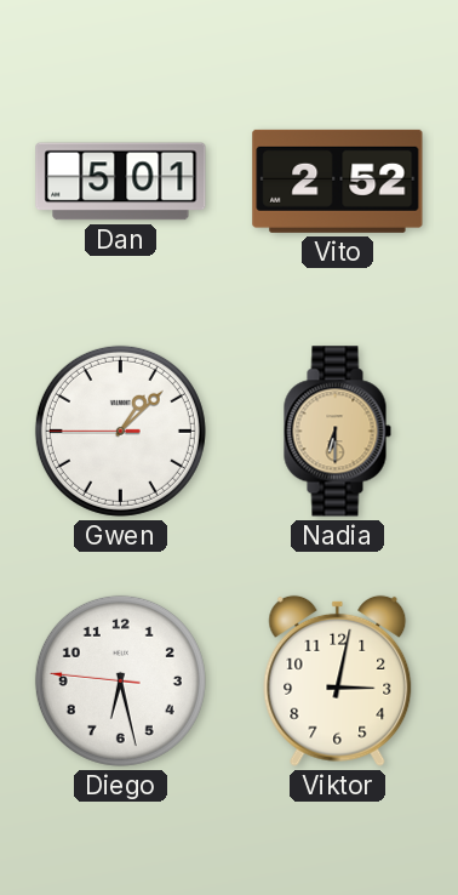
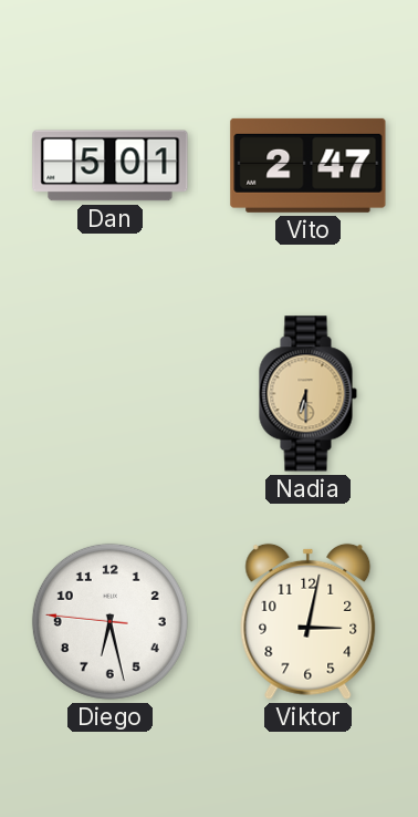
Vito: 2:52 -> 2:47 (309, 165)
Gwen: 1:07 -> none (120, 431)
